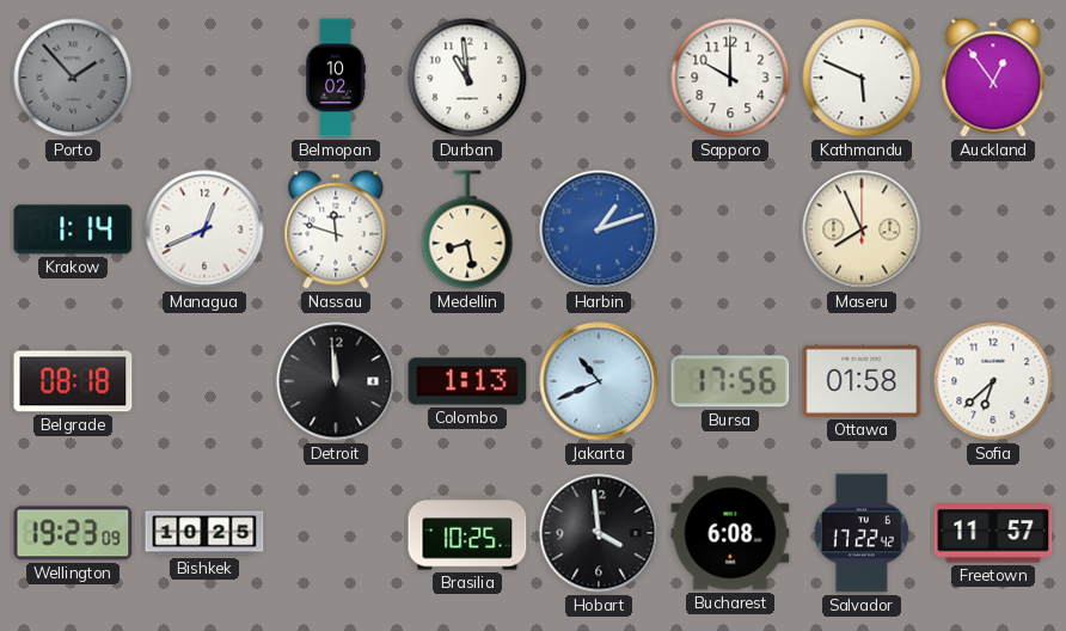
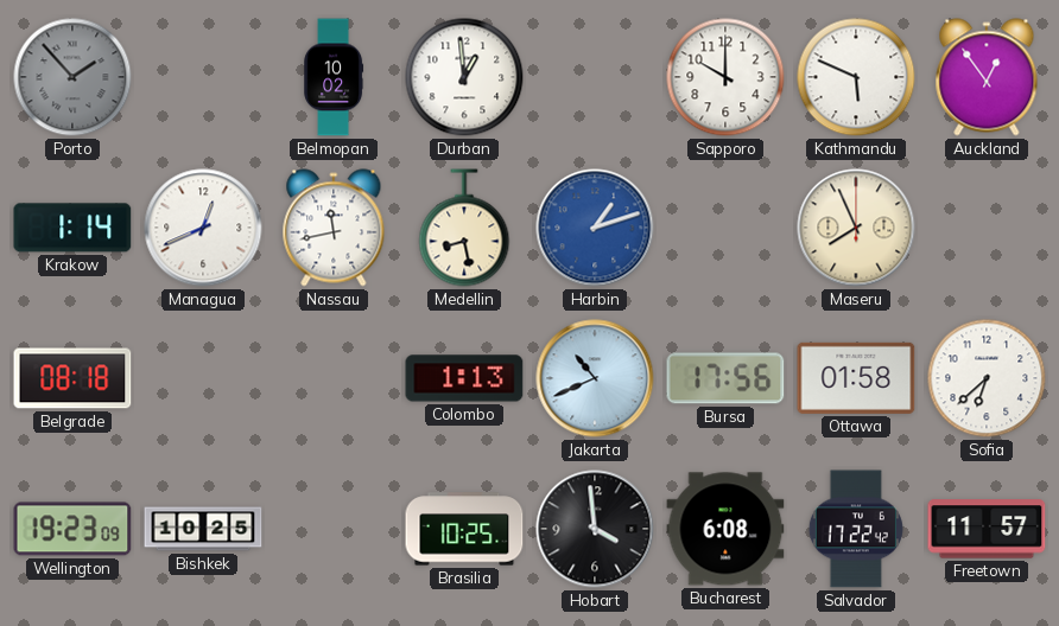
Durban: 10:59 -> 12:59 (464, 77)
Nassau: 11:48 -> 11:43 (334, 228)
Detroit: 11:59 -> none (336, 381)
